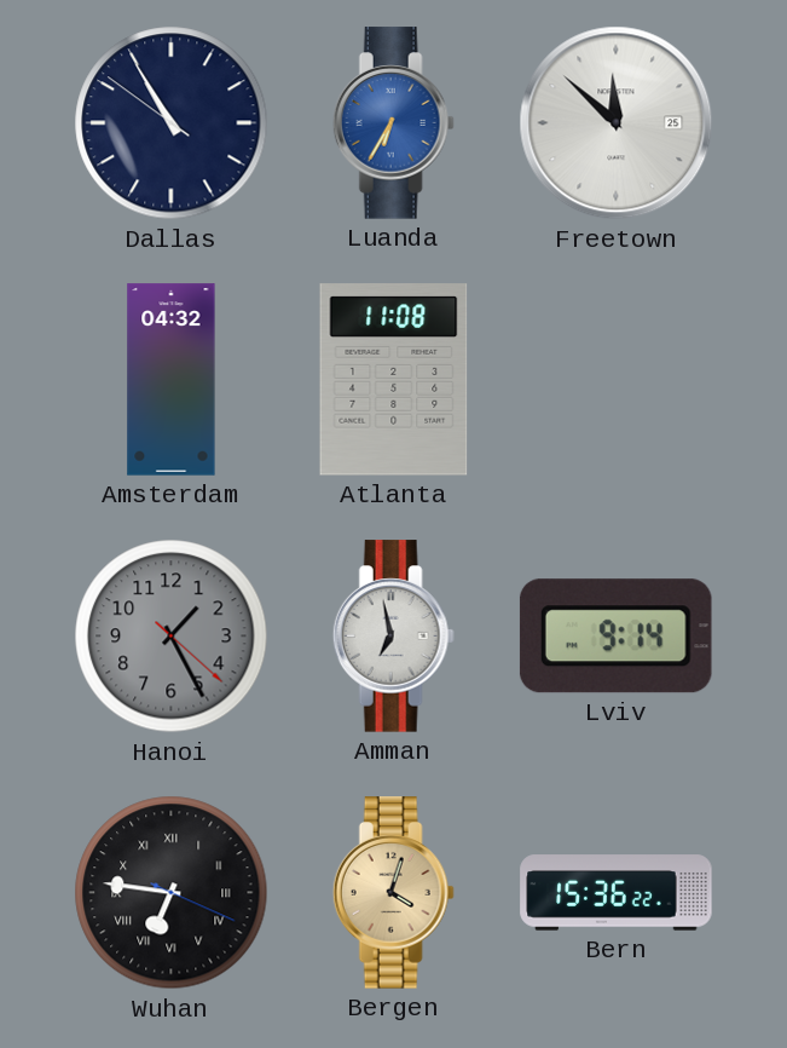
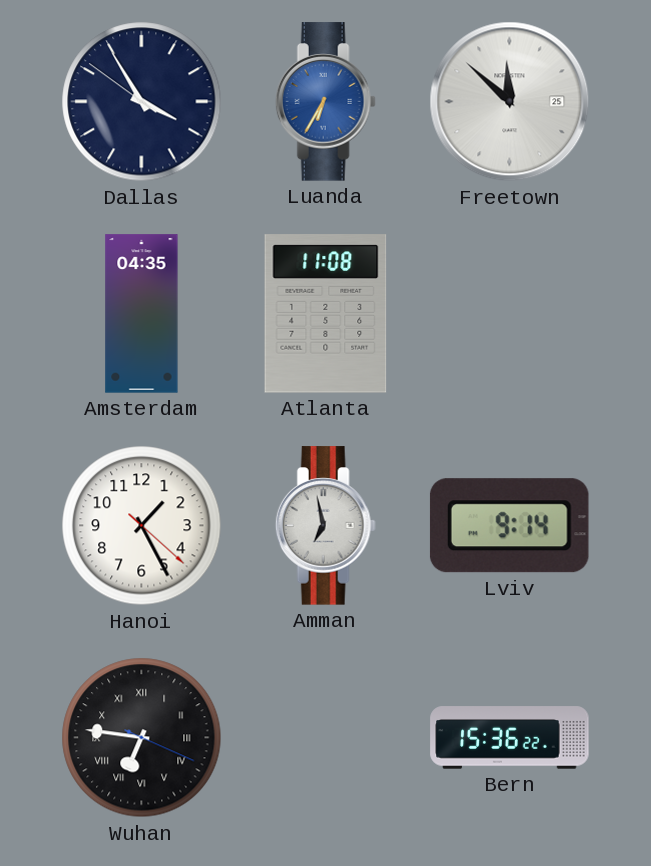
Dallas: 10:54 -> 3:54 (142, 102)
Amsterdam: 04:32 -> 04:35 (142, 314)
Hanoi dial: grey -> white (142, 526)
Bergen: 4:03 -> none (393, 893)
